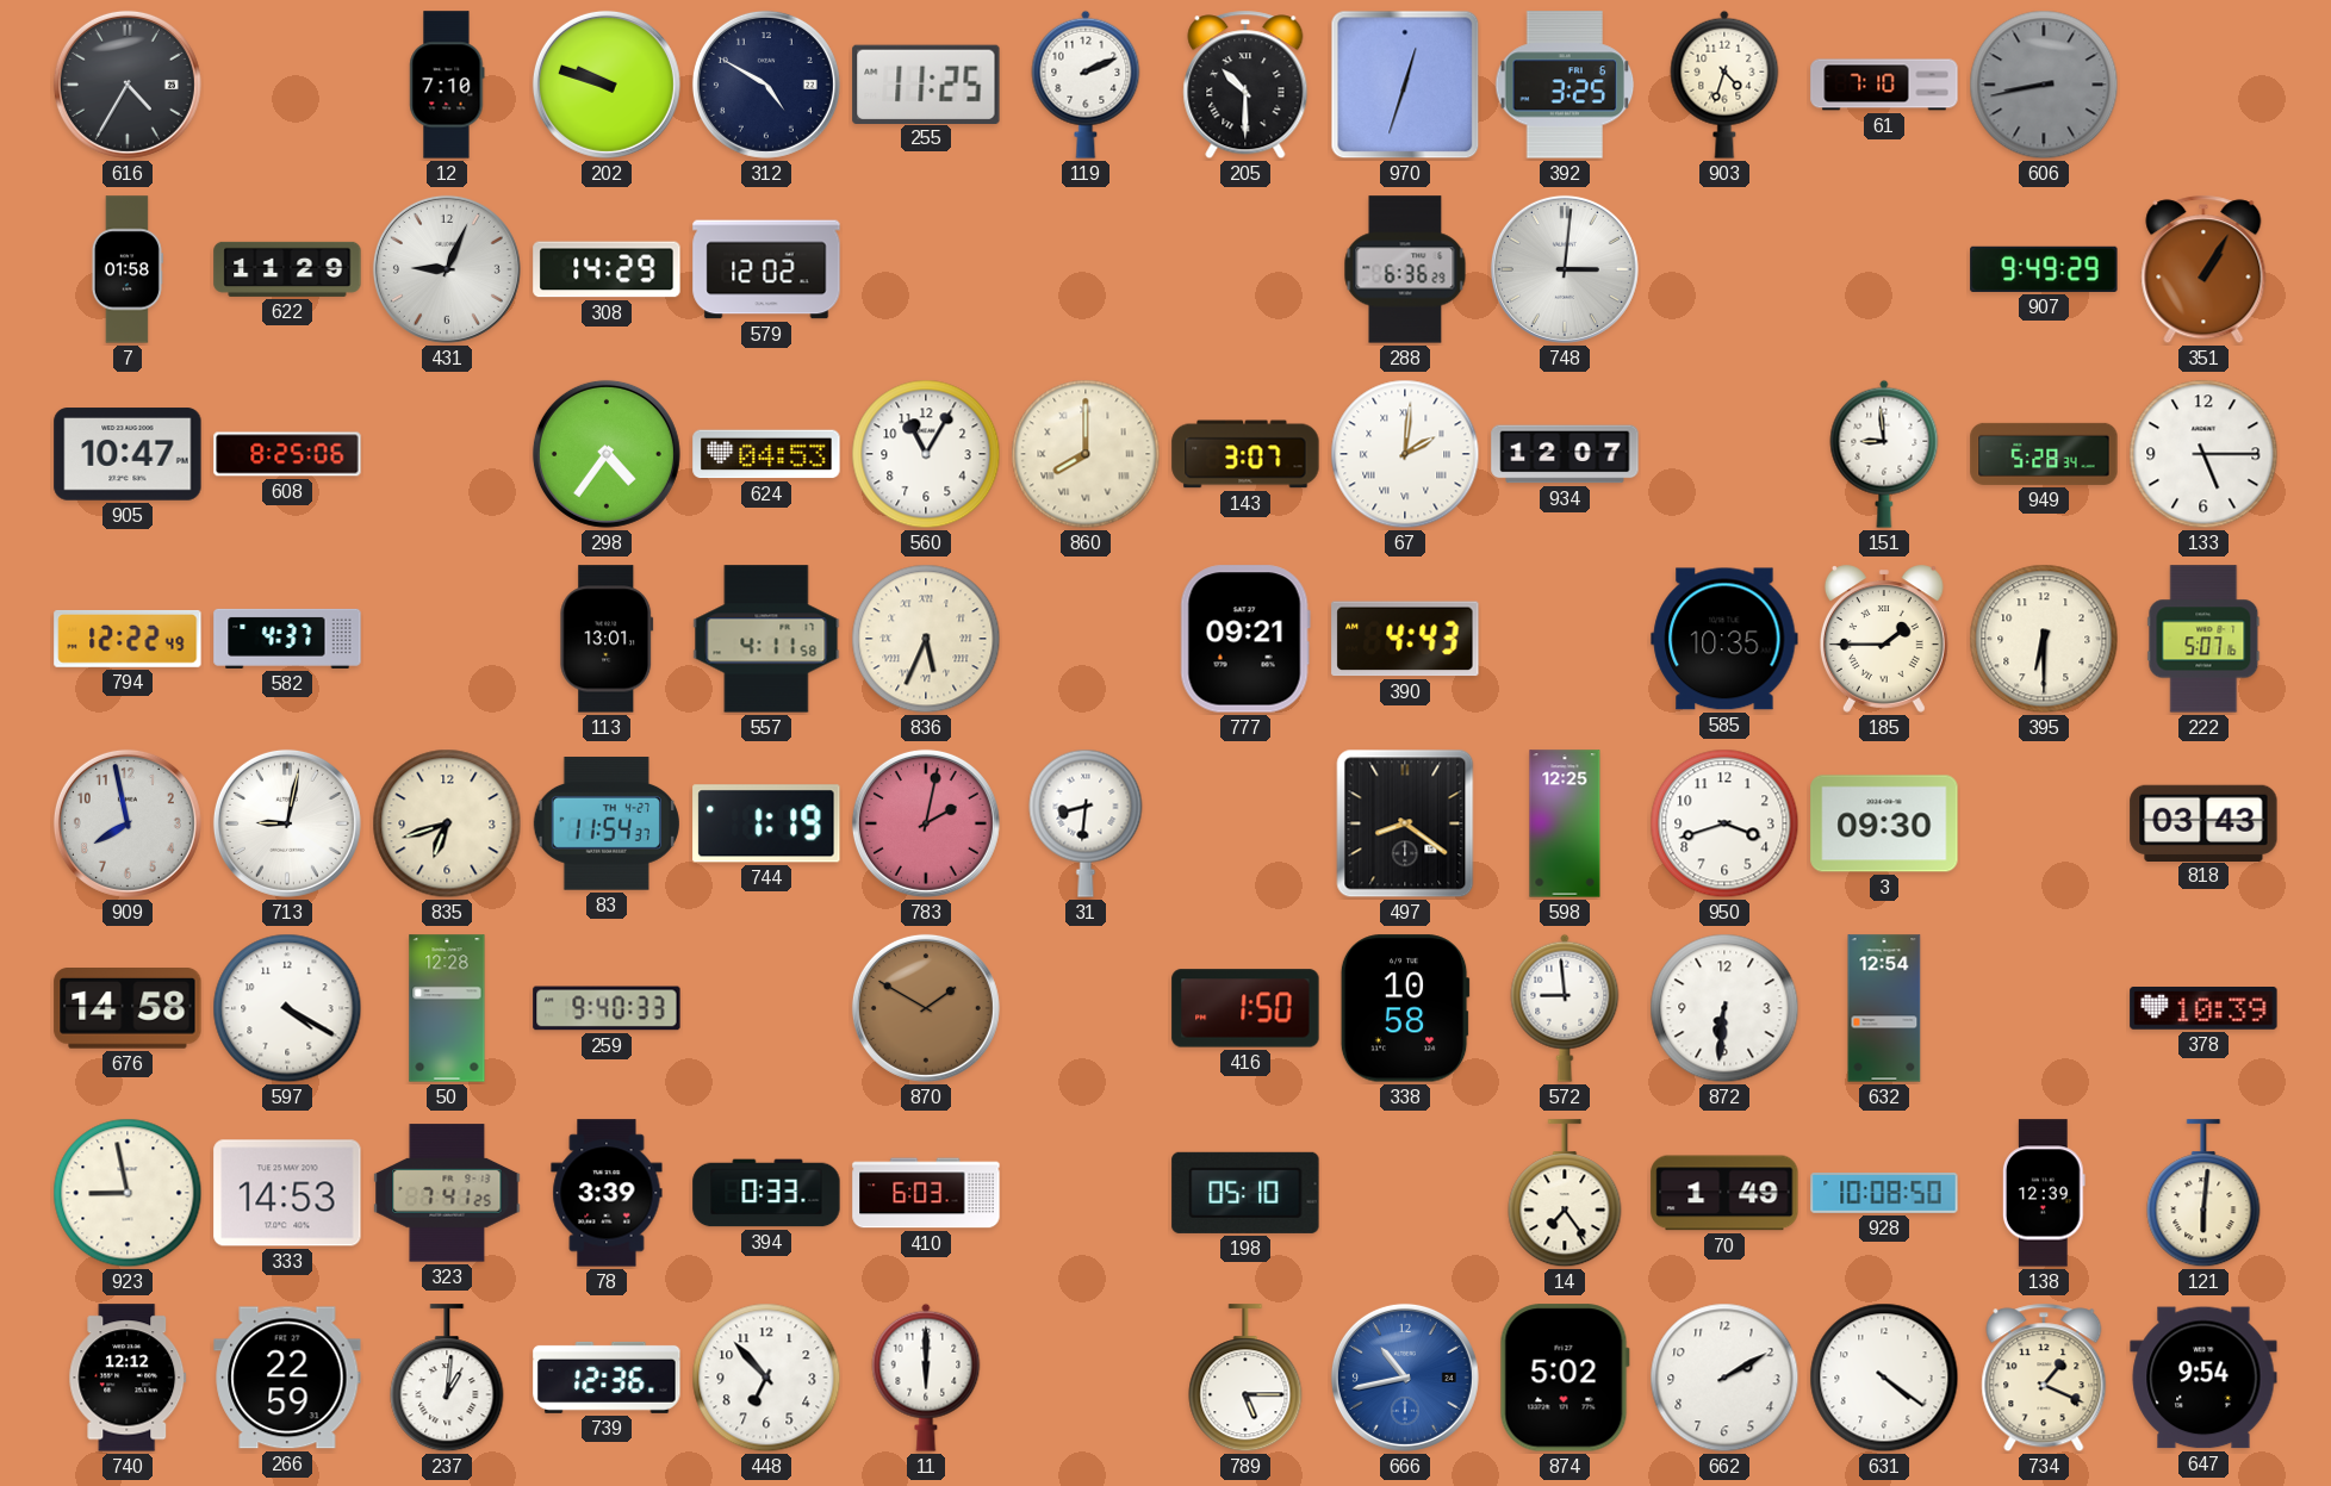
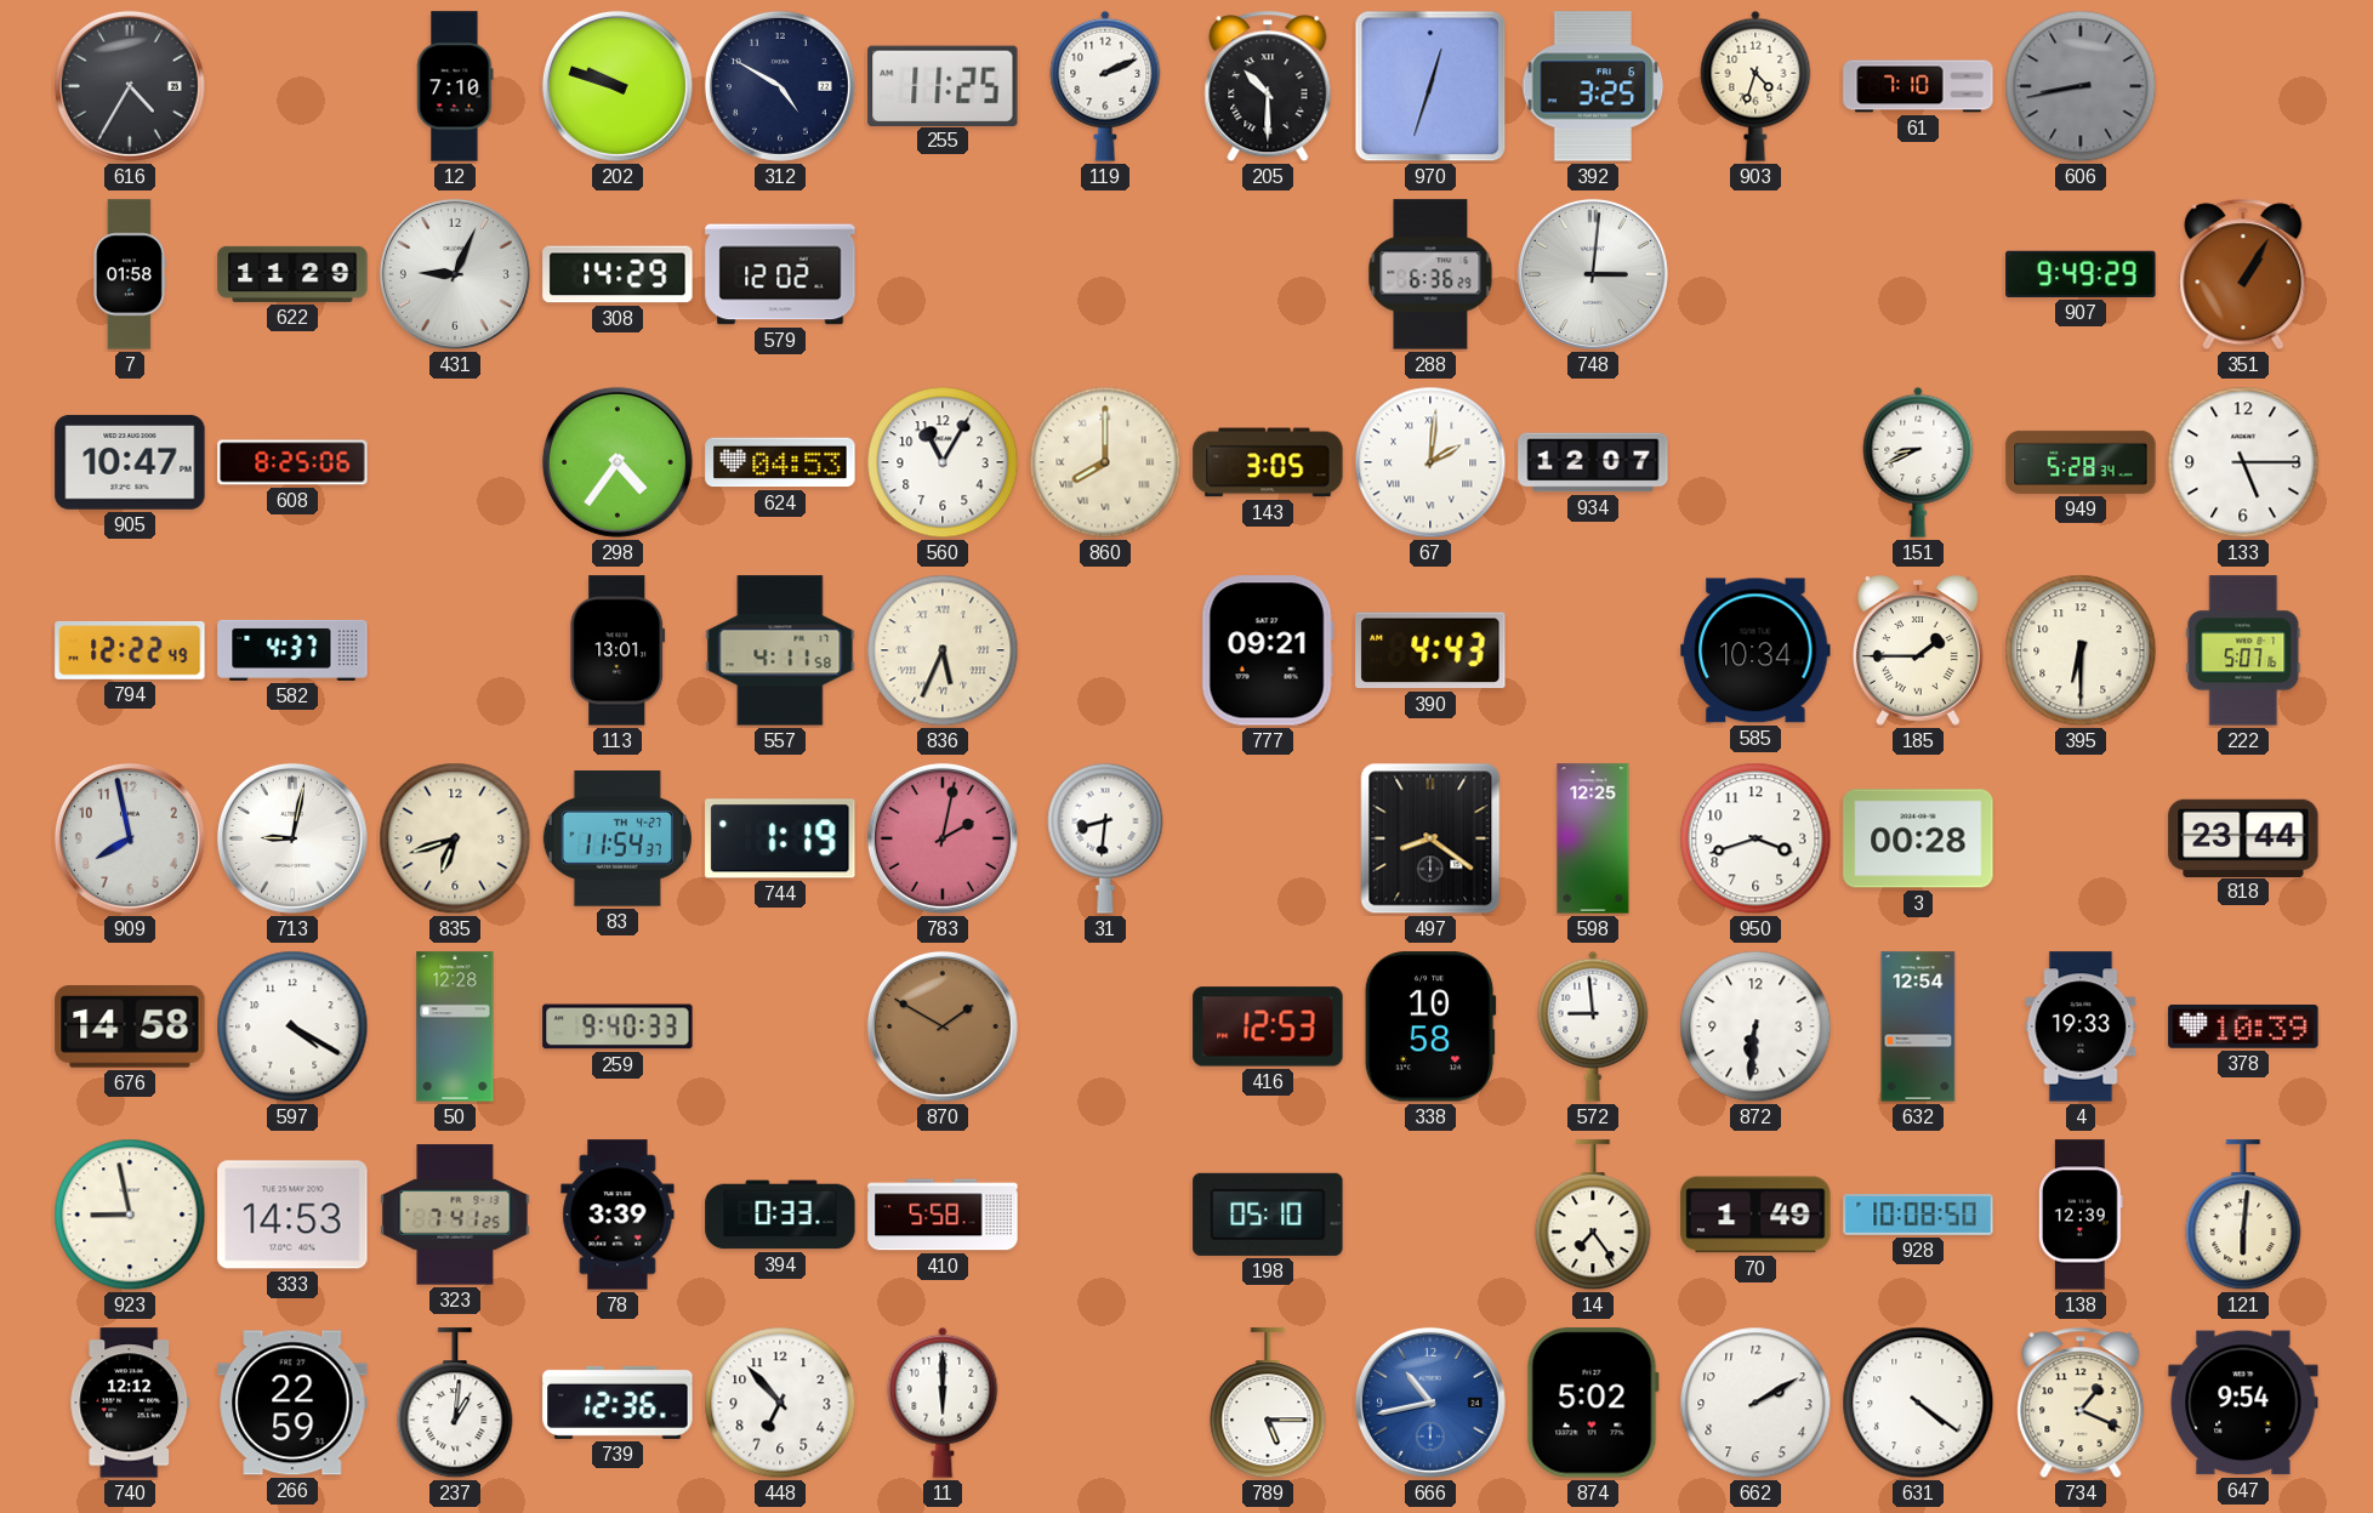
143: 3:07 -> 3:05 (1268, 462)
151: 8:59 -> 8:41 (1918, 462)
585: 10:35 -> 10:34 (1755, 650)
3: 09:30 -> 00:28 (1918, 838)
818: 03:43 -> 23:44 (2243, 837)
416: 1:50 -> 12:53 (1268, 1026)
4: none -> 19:33 (2081, 1026)
410: 6:03 -> 5:58 (943, 1215)
